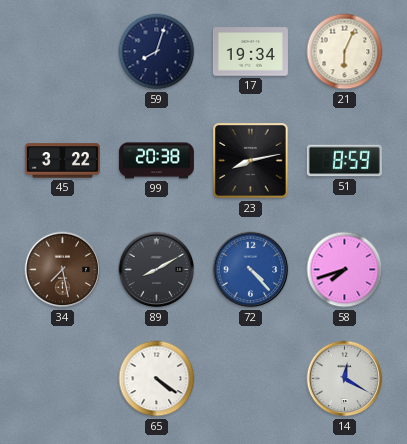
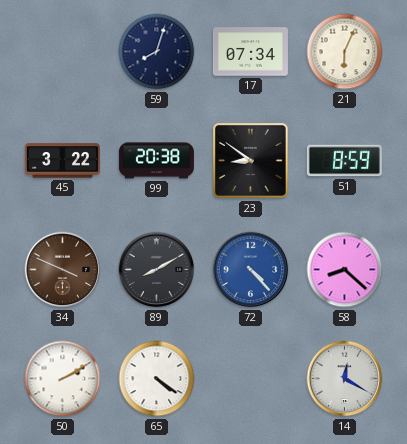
17: 19:34 -> 07:34 (250, 52)
23: 8:13 -> 8:51 (251, 161)
34: 7:28 -> 3:49 (63, 270)
58: 7:42 -> 8:22 (345, 270)
50: none -> 2:10 (63, 379)
